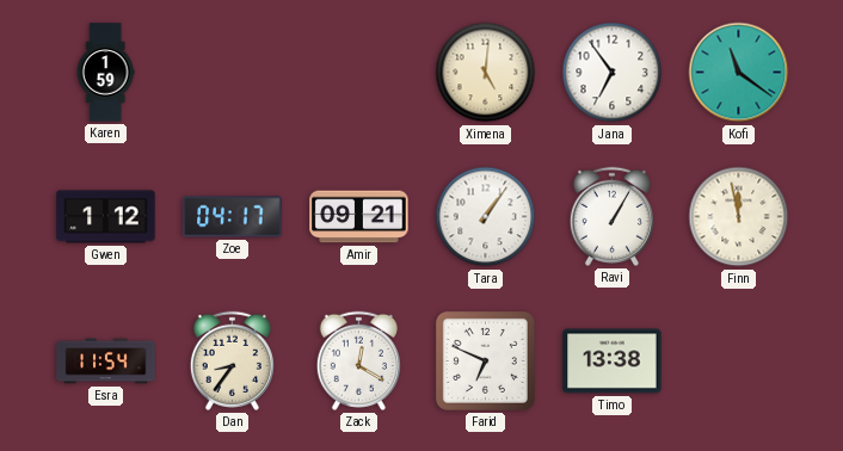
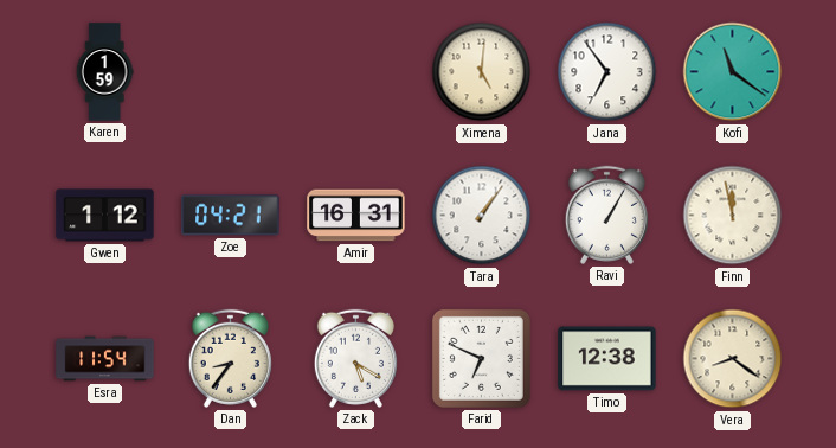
Zoe: 04:17 -> 04:21 (231, 216)
Amir: 09:21 -> 16:31 (356, 216)
Zack: 12:20 -> 5:20 (355, 358)
Timo: 13:38 -> 12:38 (607, 359)
Vera: none -> 8:21 (733, 359)
